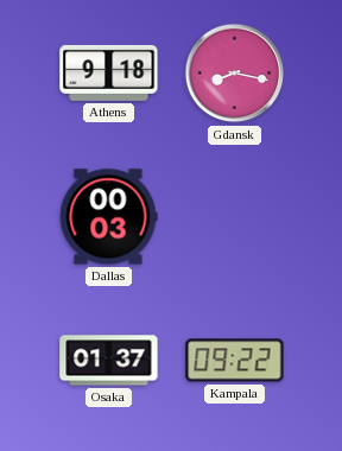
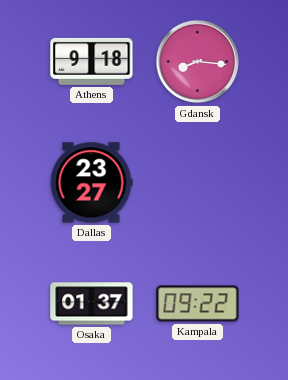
Gdansk: 8:17 -> 8:16 (198, 62)
Dallas: 00:03 -> 23:27 (91, 183)
